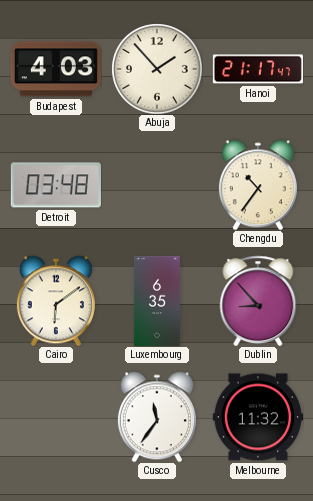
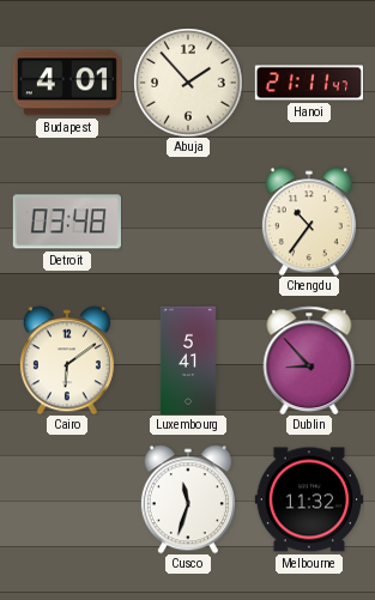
Budapest: 4:03 -> 4:01 (67, 83)
Hanoi: 21:17 -> 21:11 (309, 83)
Luxembourg: 6:35 -> 5:41 (188, 359)
Cusco: 11:36 -> 11:33 (188, 499)
